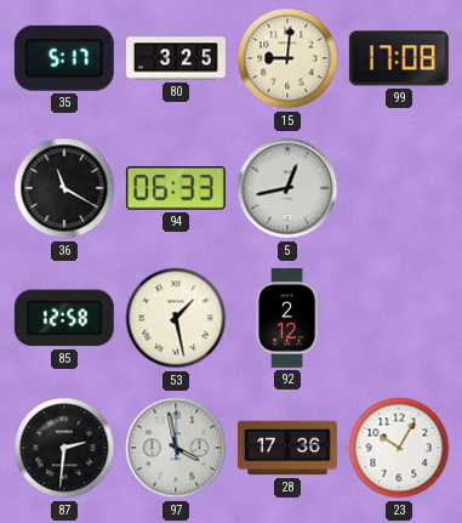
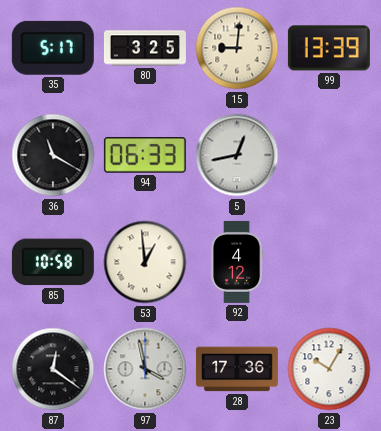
99: 17:08 -> 13:39 (329, 48)
85: 12:58 -> 10:58 (53, 262)
53: 1:28 -> 12:59 (145, 262)
92: 2:12 -> 4:12 (238, 262)
87: 2:31 -> 12:21 (53, 369)
